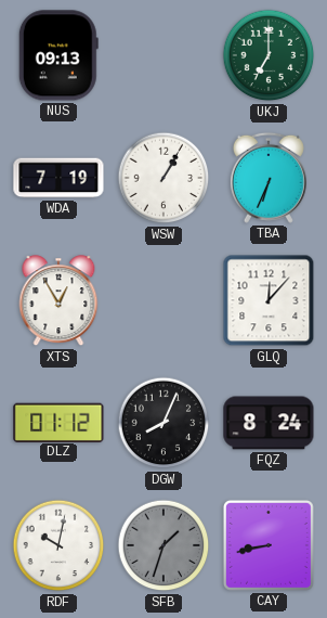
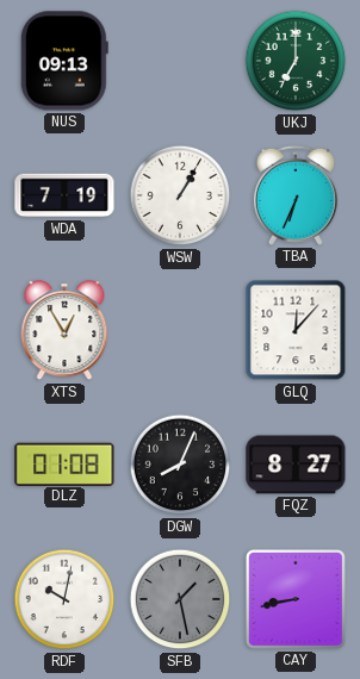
DLZ: 01:12 -> 01:08 (64, 463)
FQZ: 8:24 -> 8:27 (296, 465)
SFB: 1:33 -> 1:28 (180, 599)
